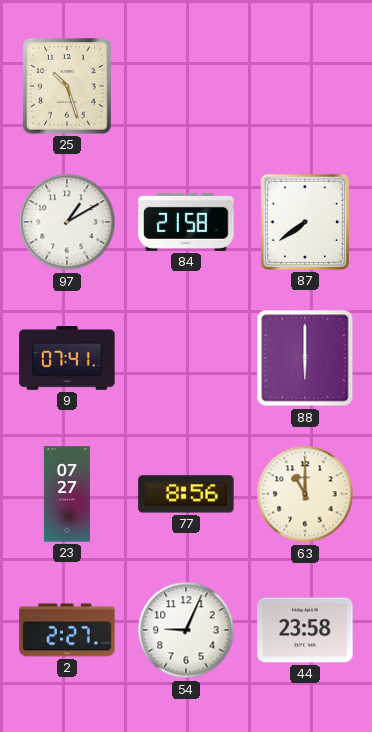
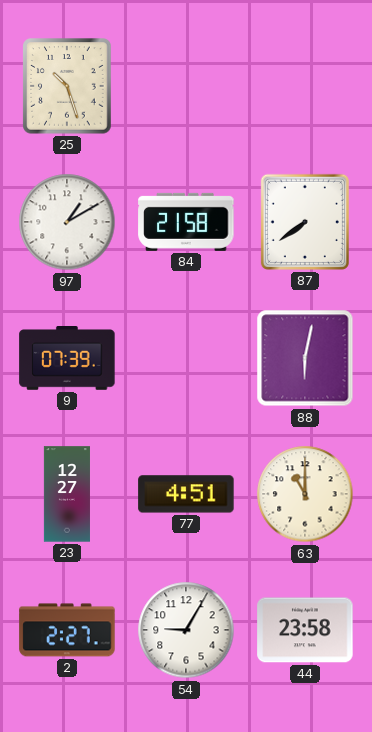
9: 07:41 -> 07:39 (67, 359)
88: 6:00 -> 6:02 (305, 358)
23: 07:27 -> 12:27 (67, 494)
77: 8:56 -> 4:51 (186, 494)
54: 9:04 -> 9:05 (186, 630)
